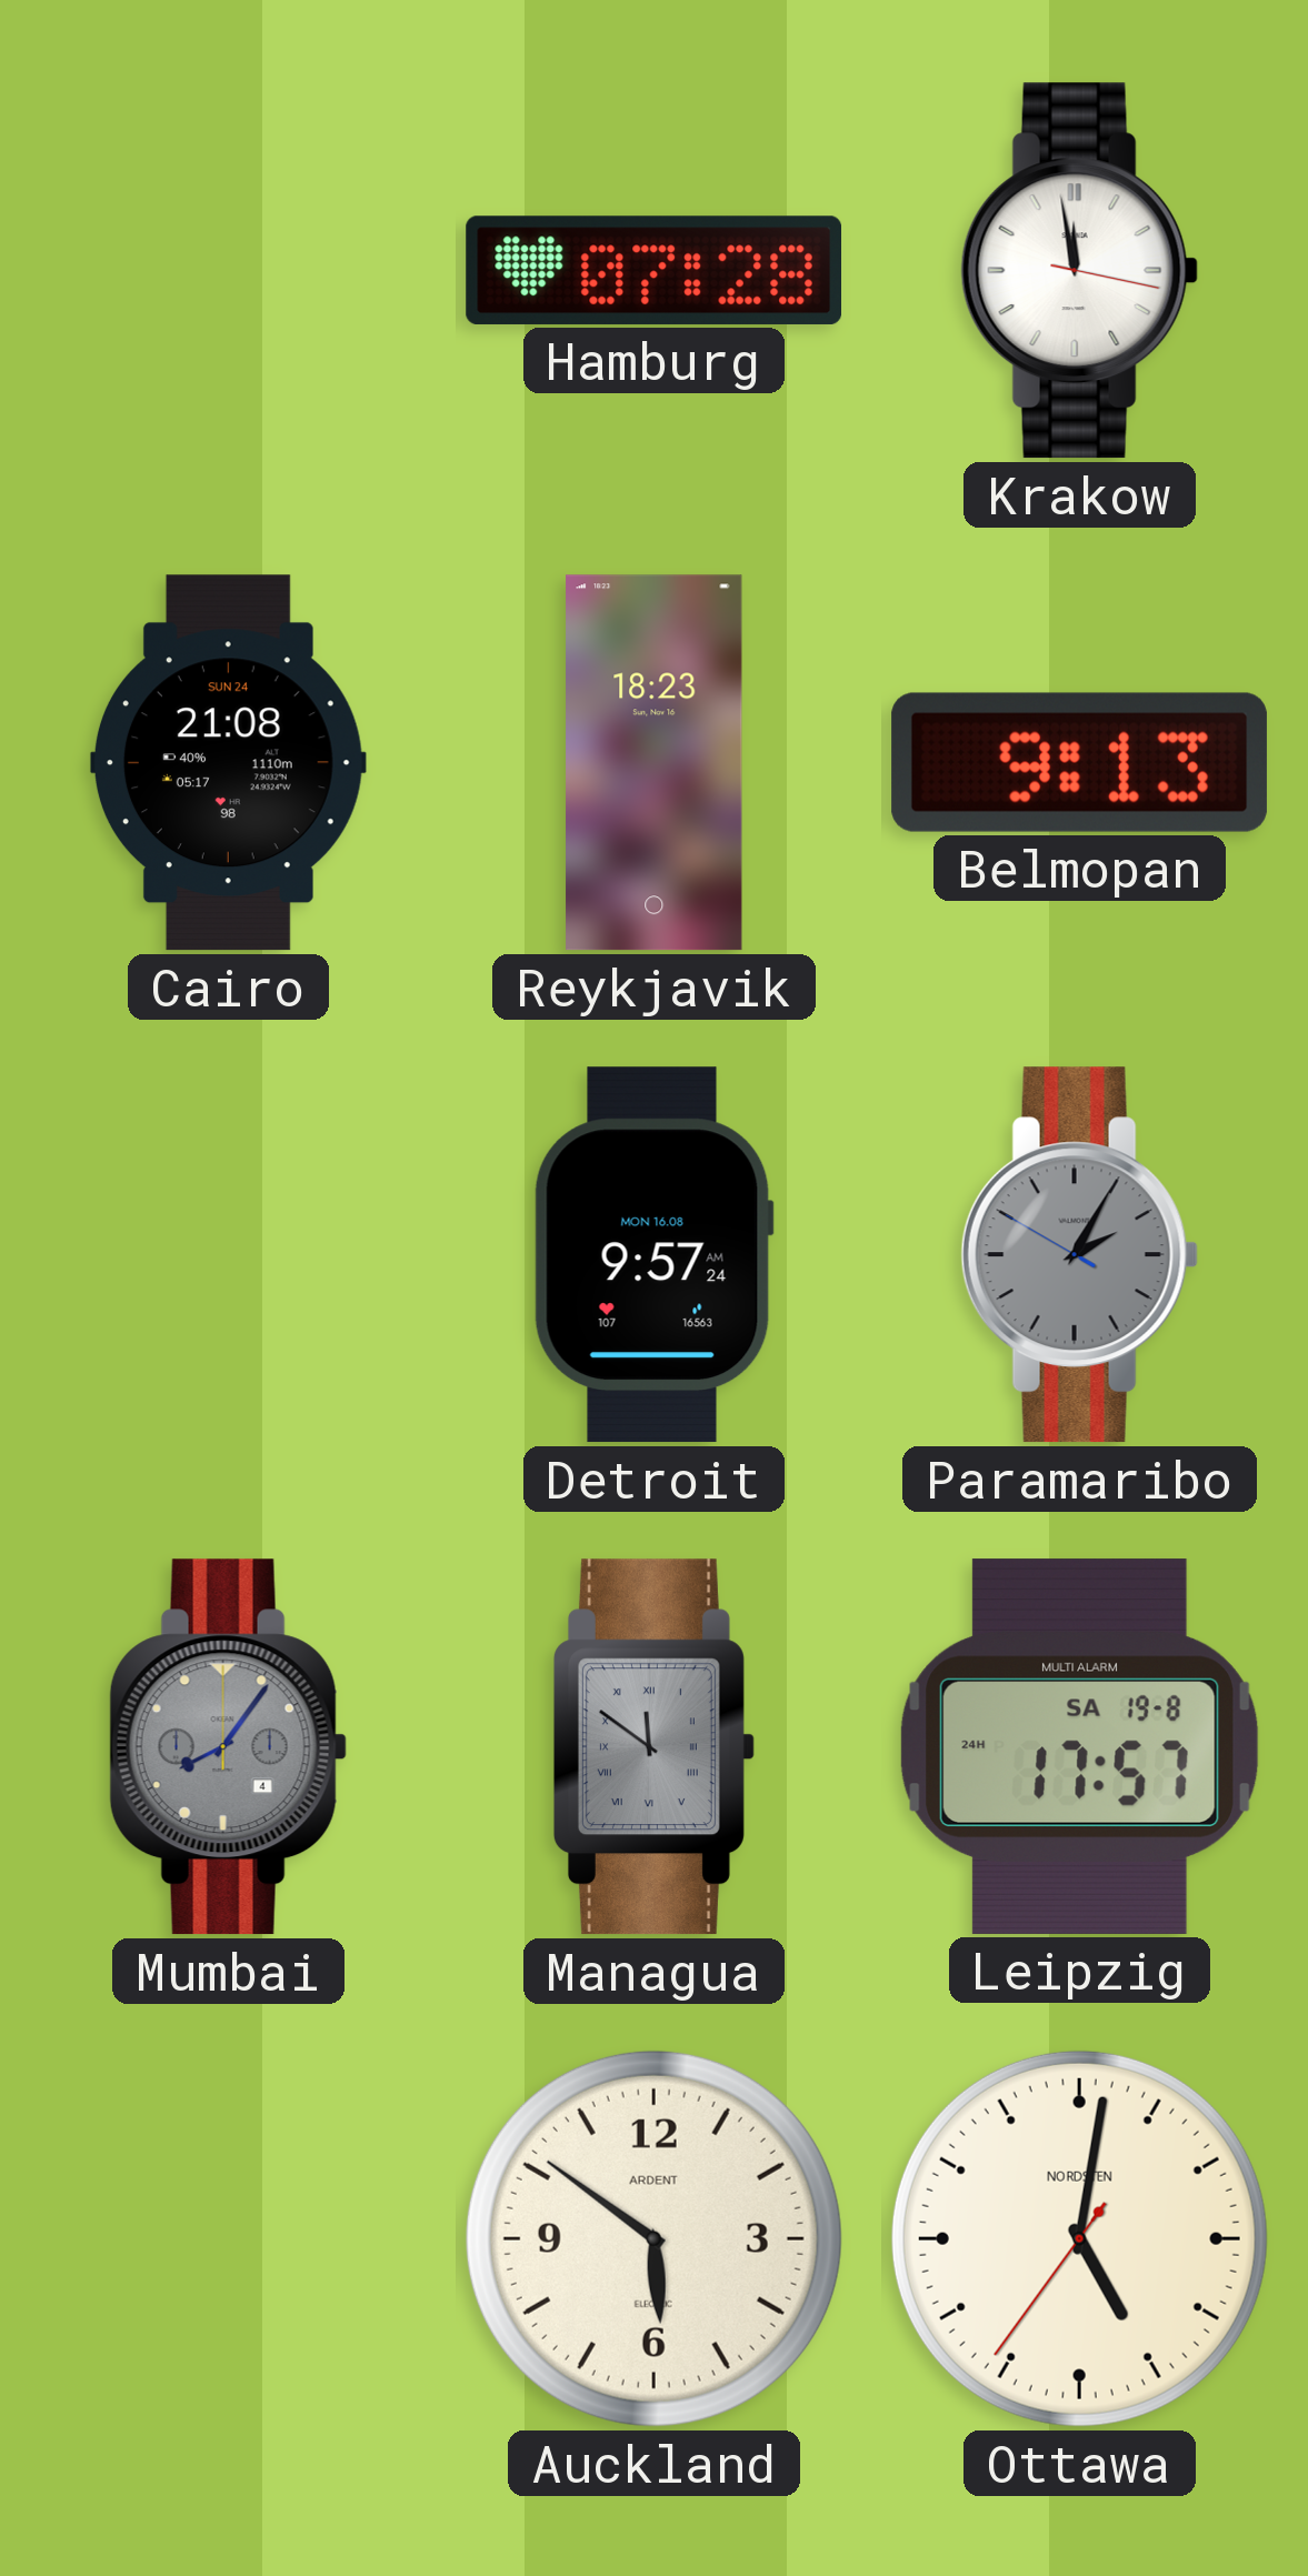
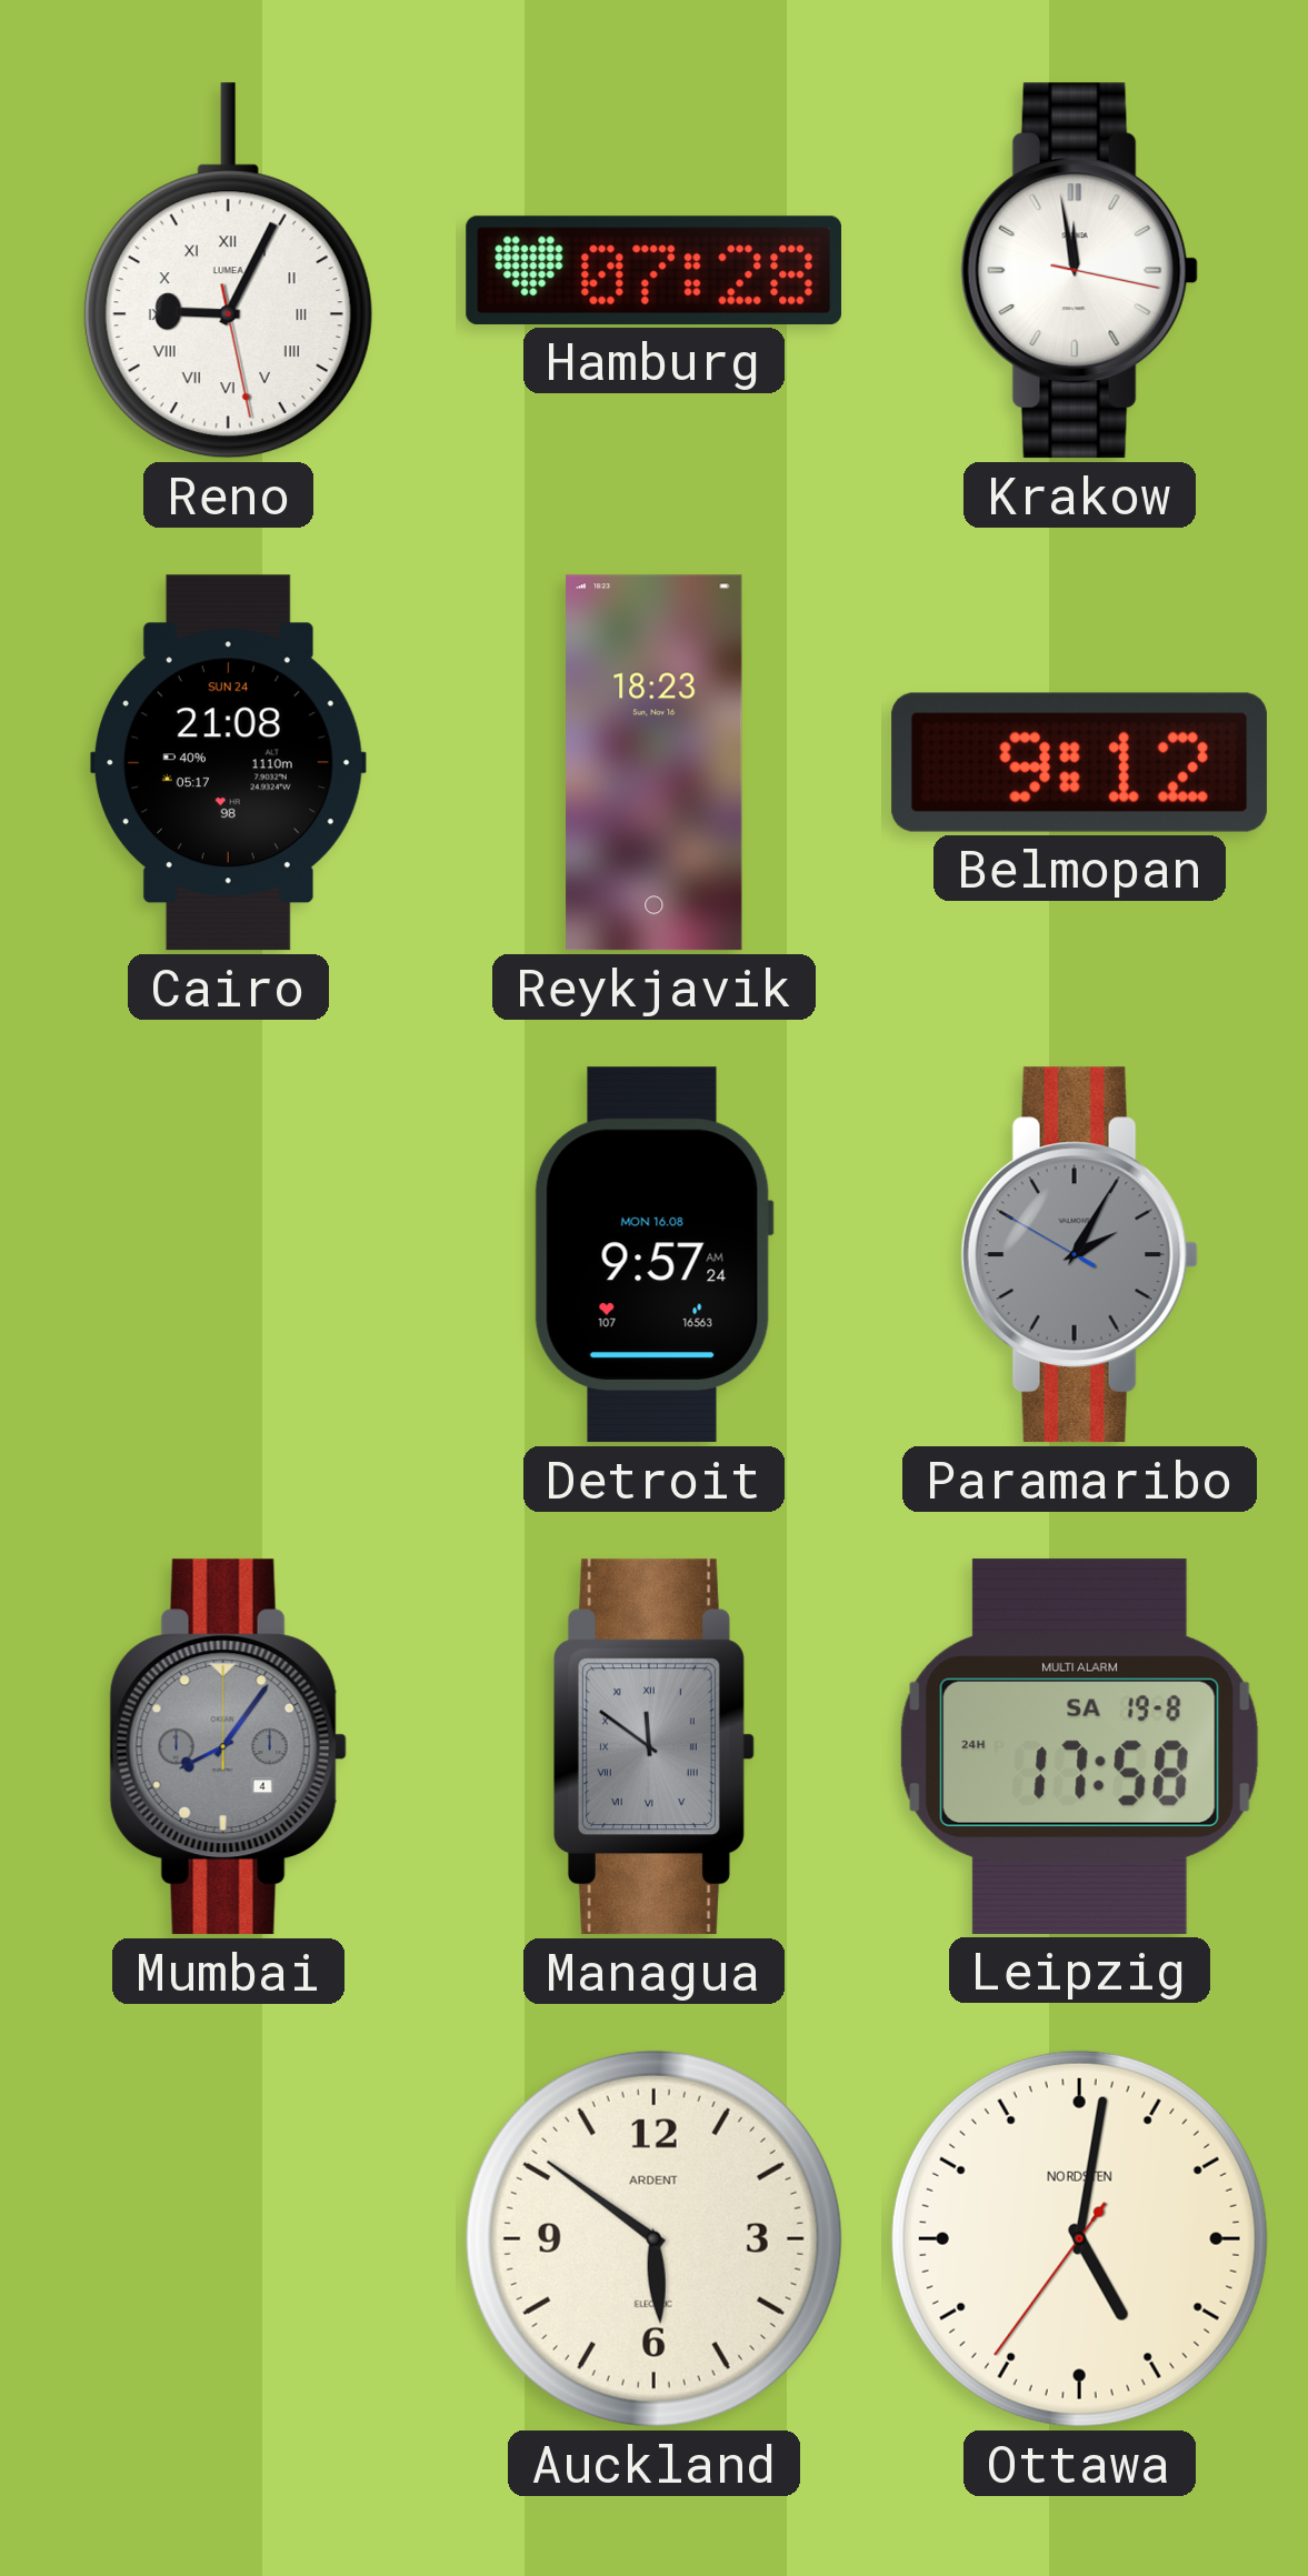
Reno: none -> 9:04 (228, 271)
Belmopan: 9:13 -> 9:12 (1079, 762)
Leipzig: 17:57 -> 17:58 (1079, 1746)
